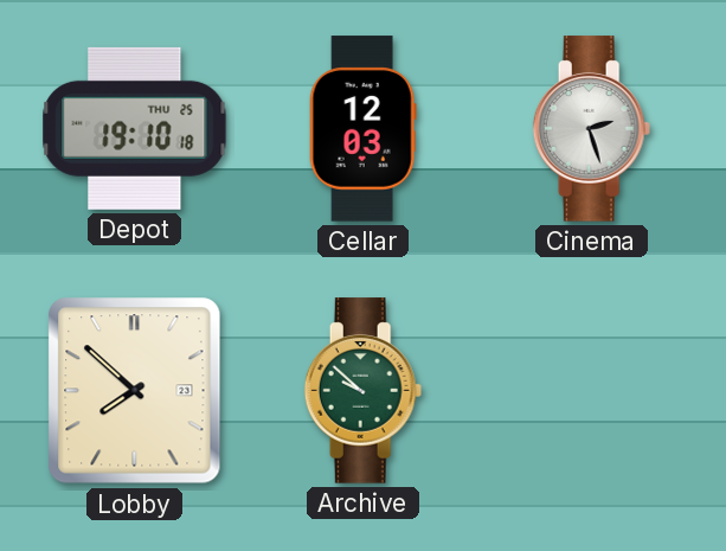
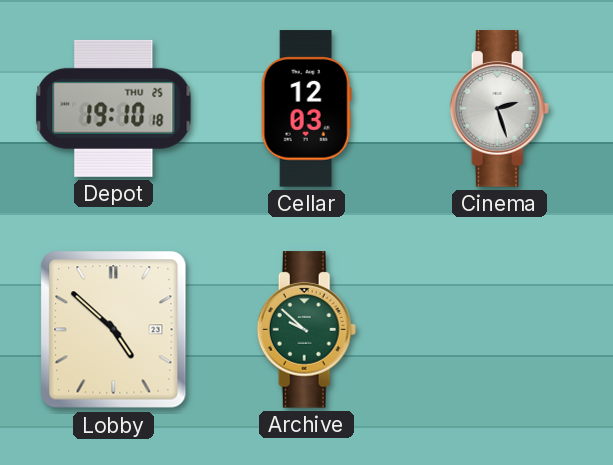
Lobby: 7:52 -> 4:52 (114, 330)
